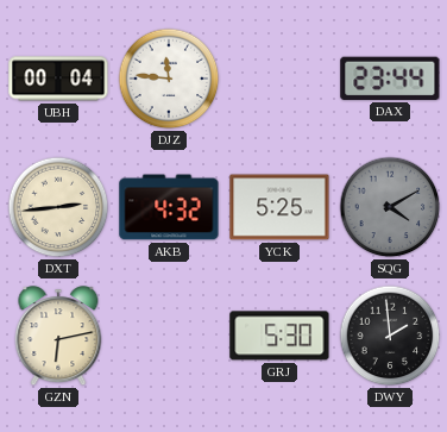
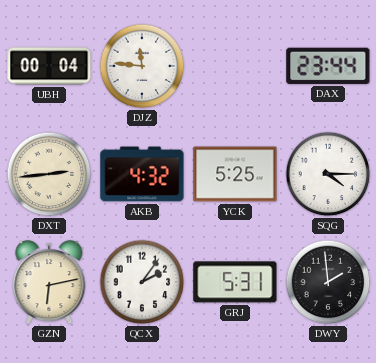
SQG: 4:10 -> 4:15 (328, 174)
SQG dial: grey -> white (328, 174)
QCX: none -> 2:06 (142, 282)
GRJ: 5:30 -> 5:31 (235, 282)
